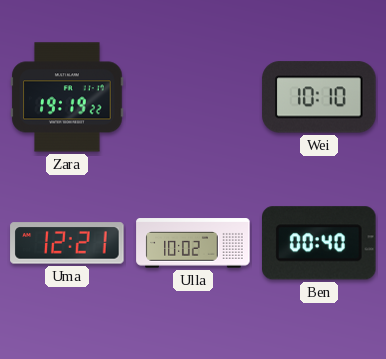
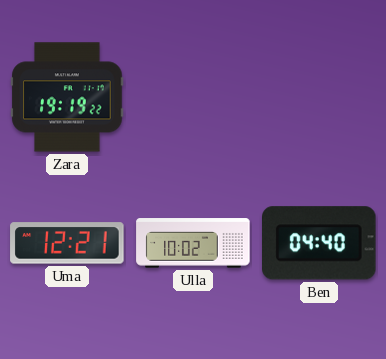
Wei: 10:10 -> none (319, 97)
Ben: 00:40 -> 04:40 (320, 243)
